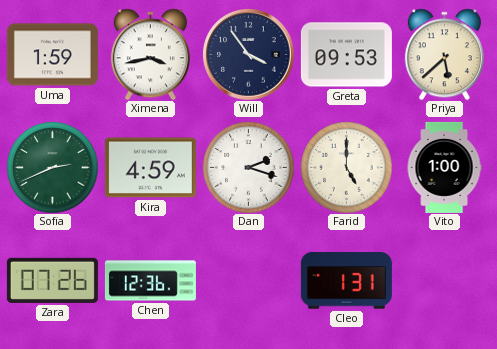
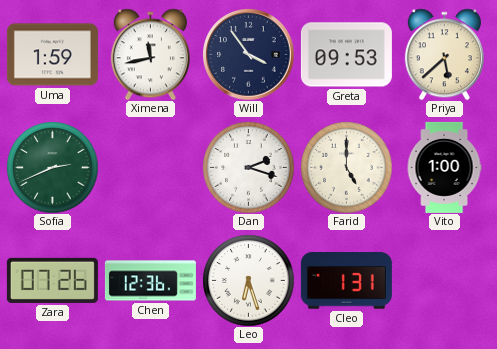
Ximena: 3:43 -> 11:43 (150, 54)
Kira: 4:59 -> none (150, 168)
Leo: none -> 6:27 (248, 280)
